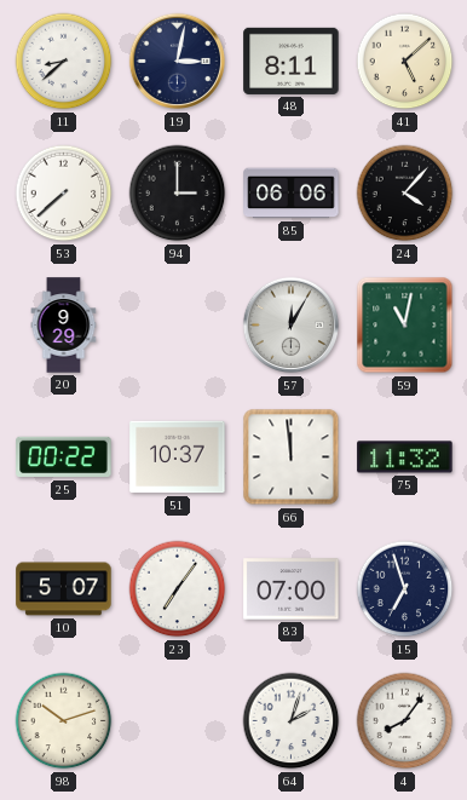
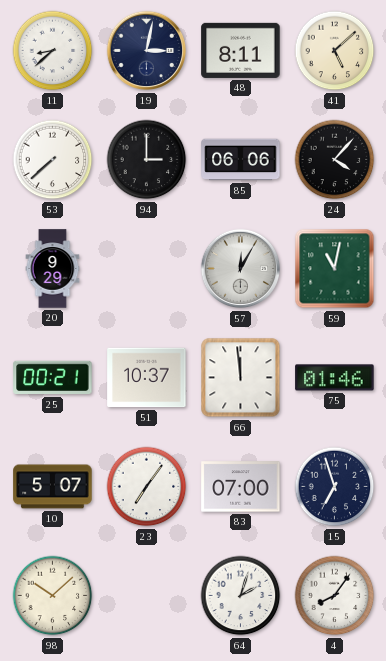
25: 00:22 -> 00:21 (53, 378)
75: 11:32 -> 01:46 (335, 378)
98: 10:12 -> 10:08 (53, 596)
